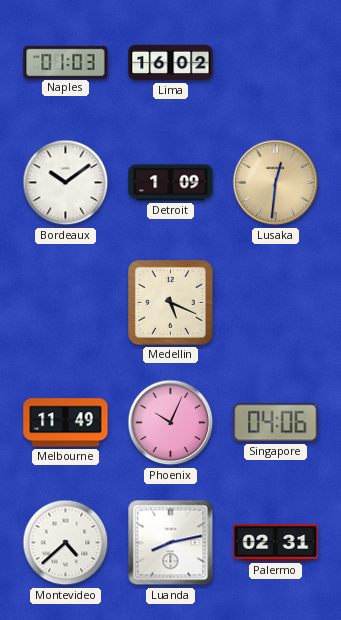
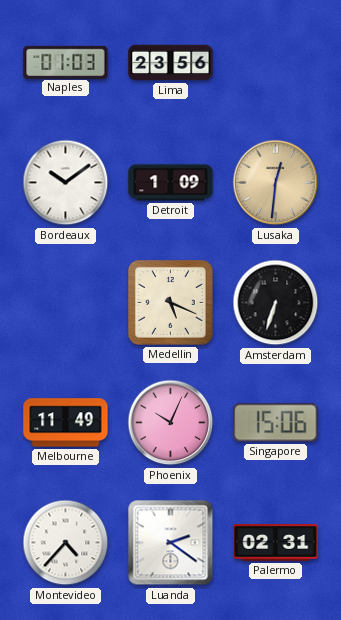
Lima: 16:02 -> 23:56 (171, 63)
Amsterdam: none -> 6:33 (276, 303)
Singapore: 04:06 -> 15:06 (276, 423)
Montevideo: 4:38 -> 4:37 (66, 543)
Luanda: 8:13 -> 2:21 (171, 543)
